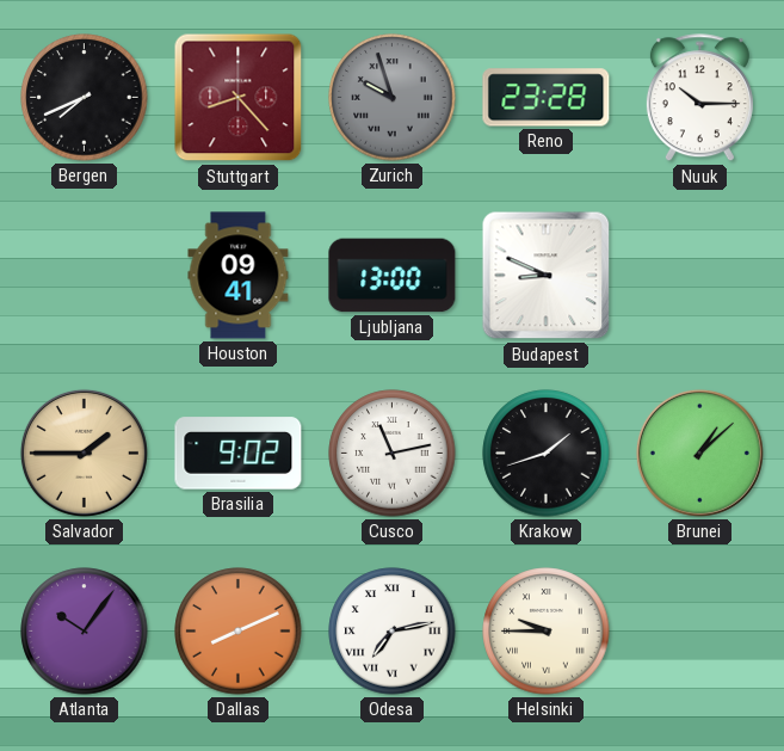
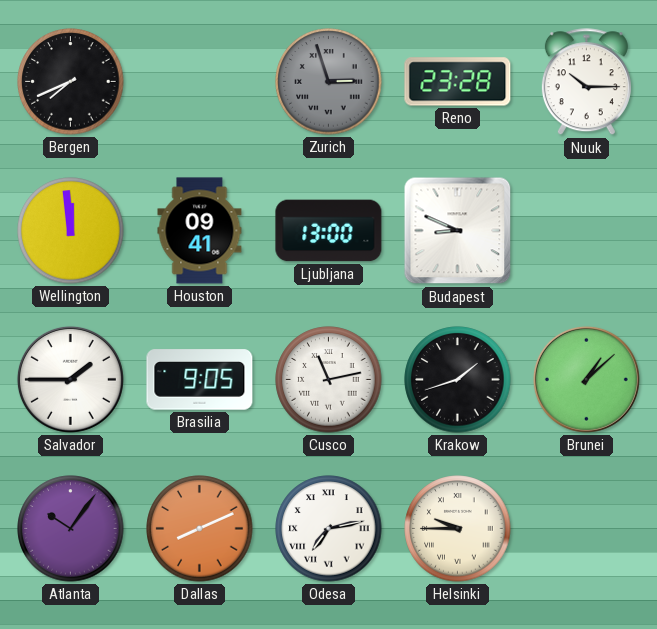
Stuttgart: 8:23 -> none (239, 98)
Zurich: 9:57 -> 2:57 (329, 82)
Wellington: none -> 11:59 (71, 231)
Salvador dial: champagne -> white (70, 379)
Brasilia: 9:02 -> 9:05 (200, 380)
